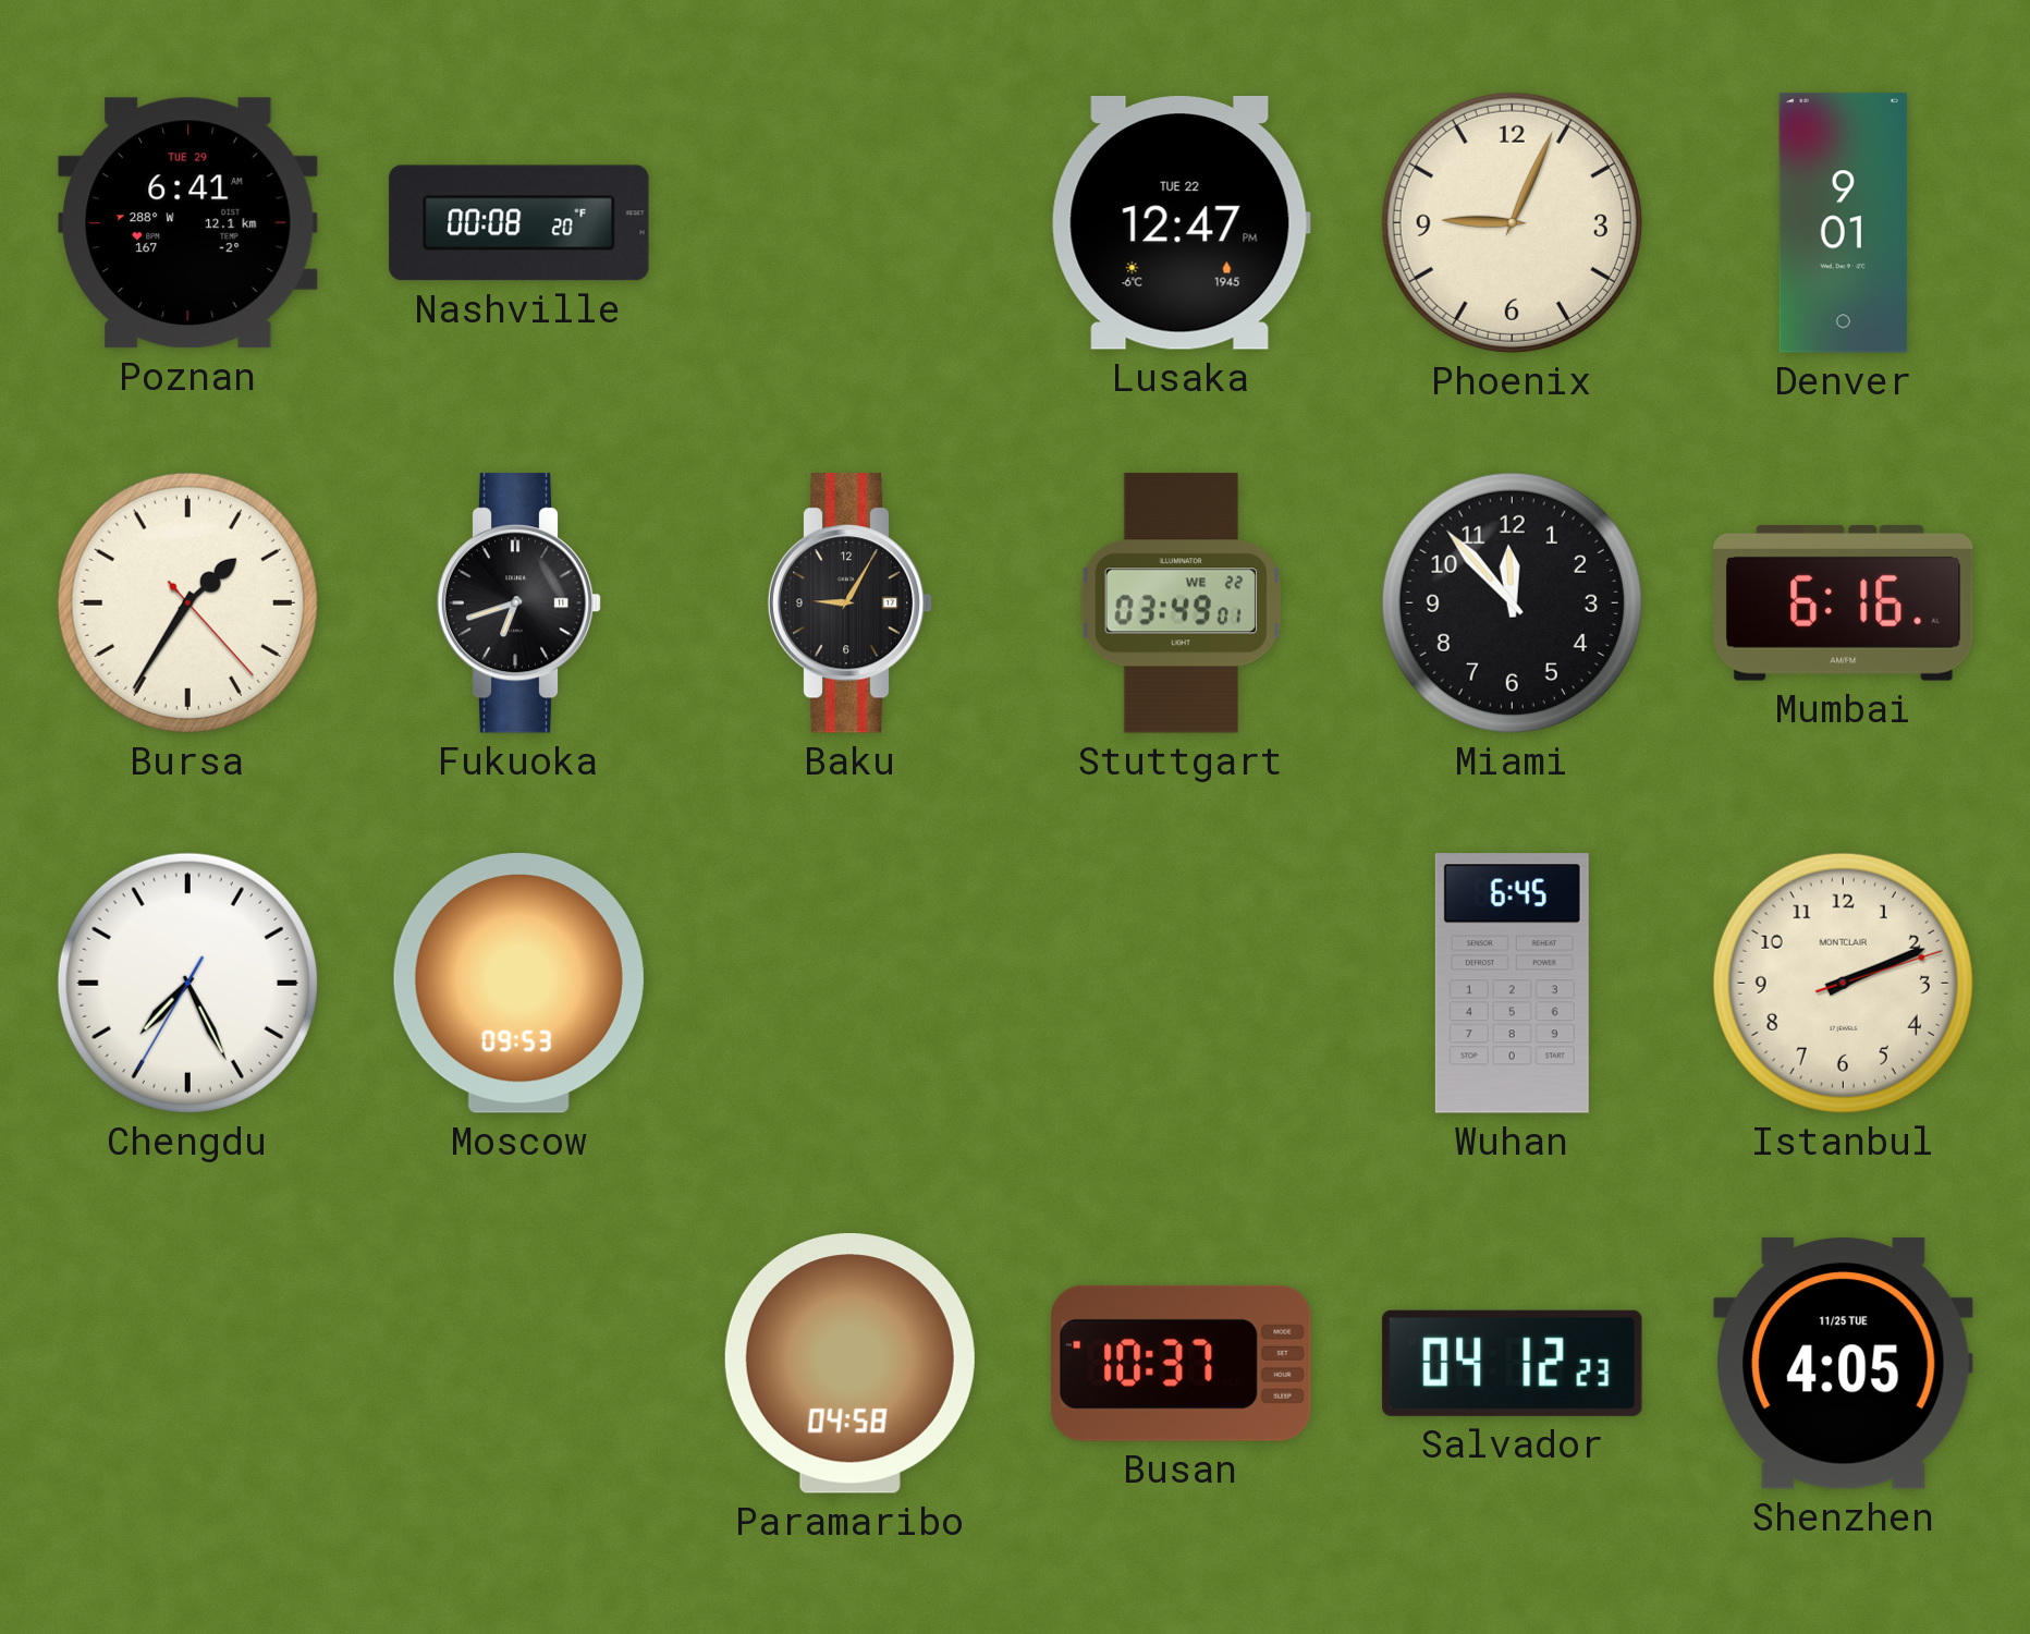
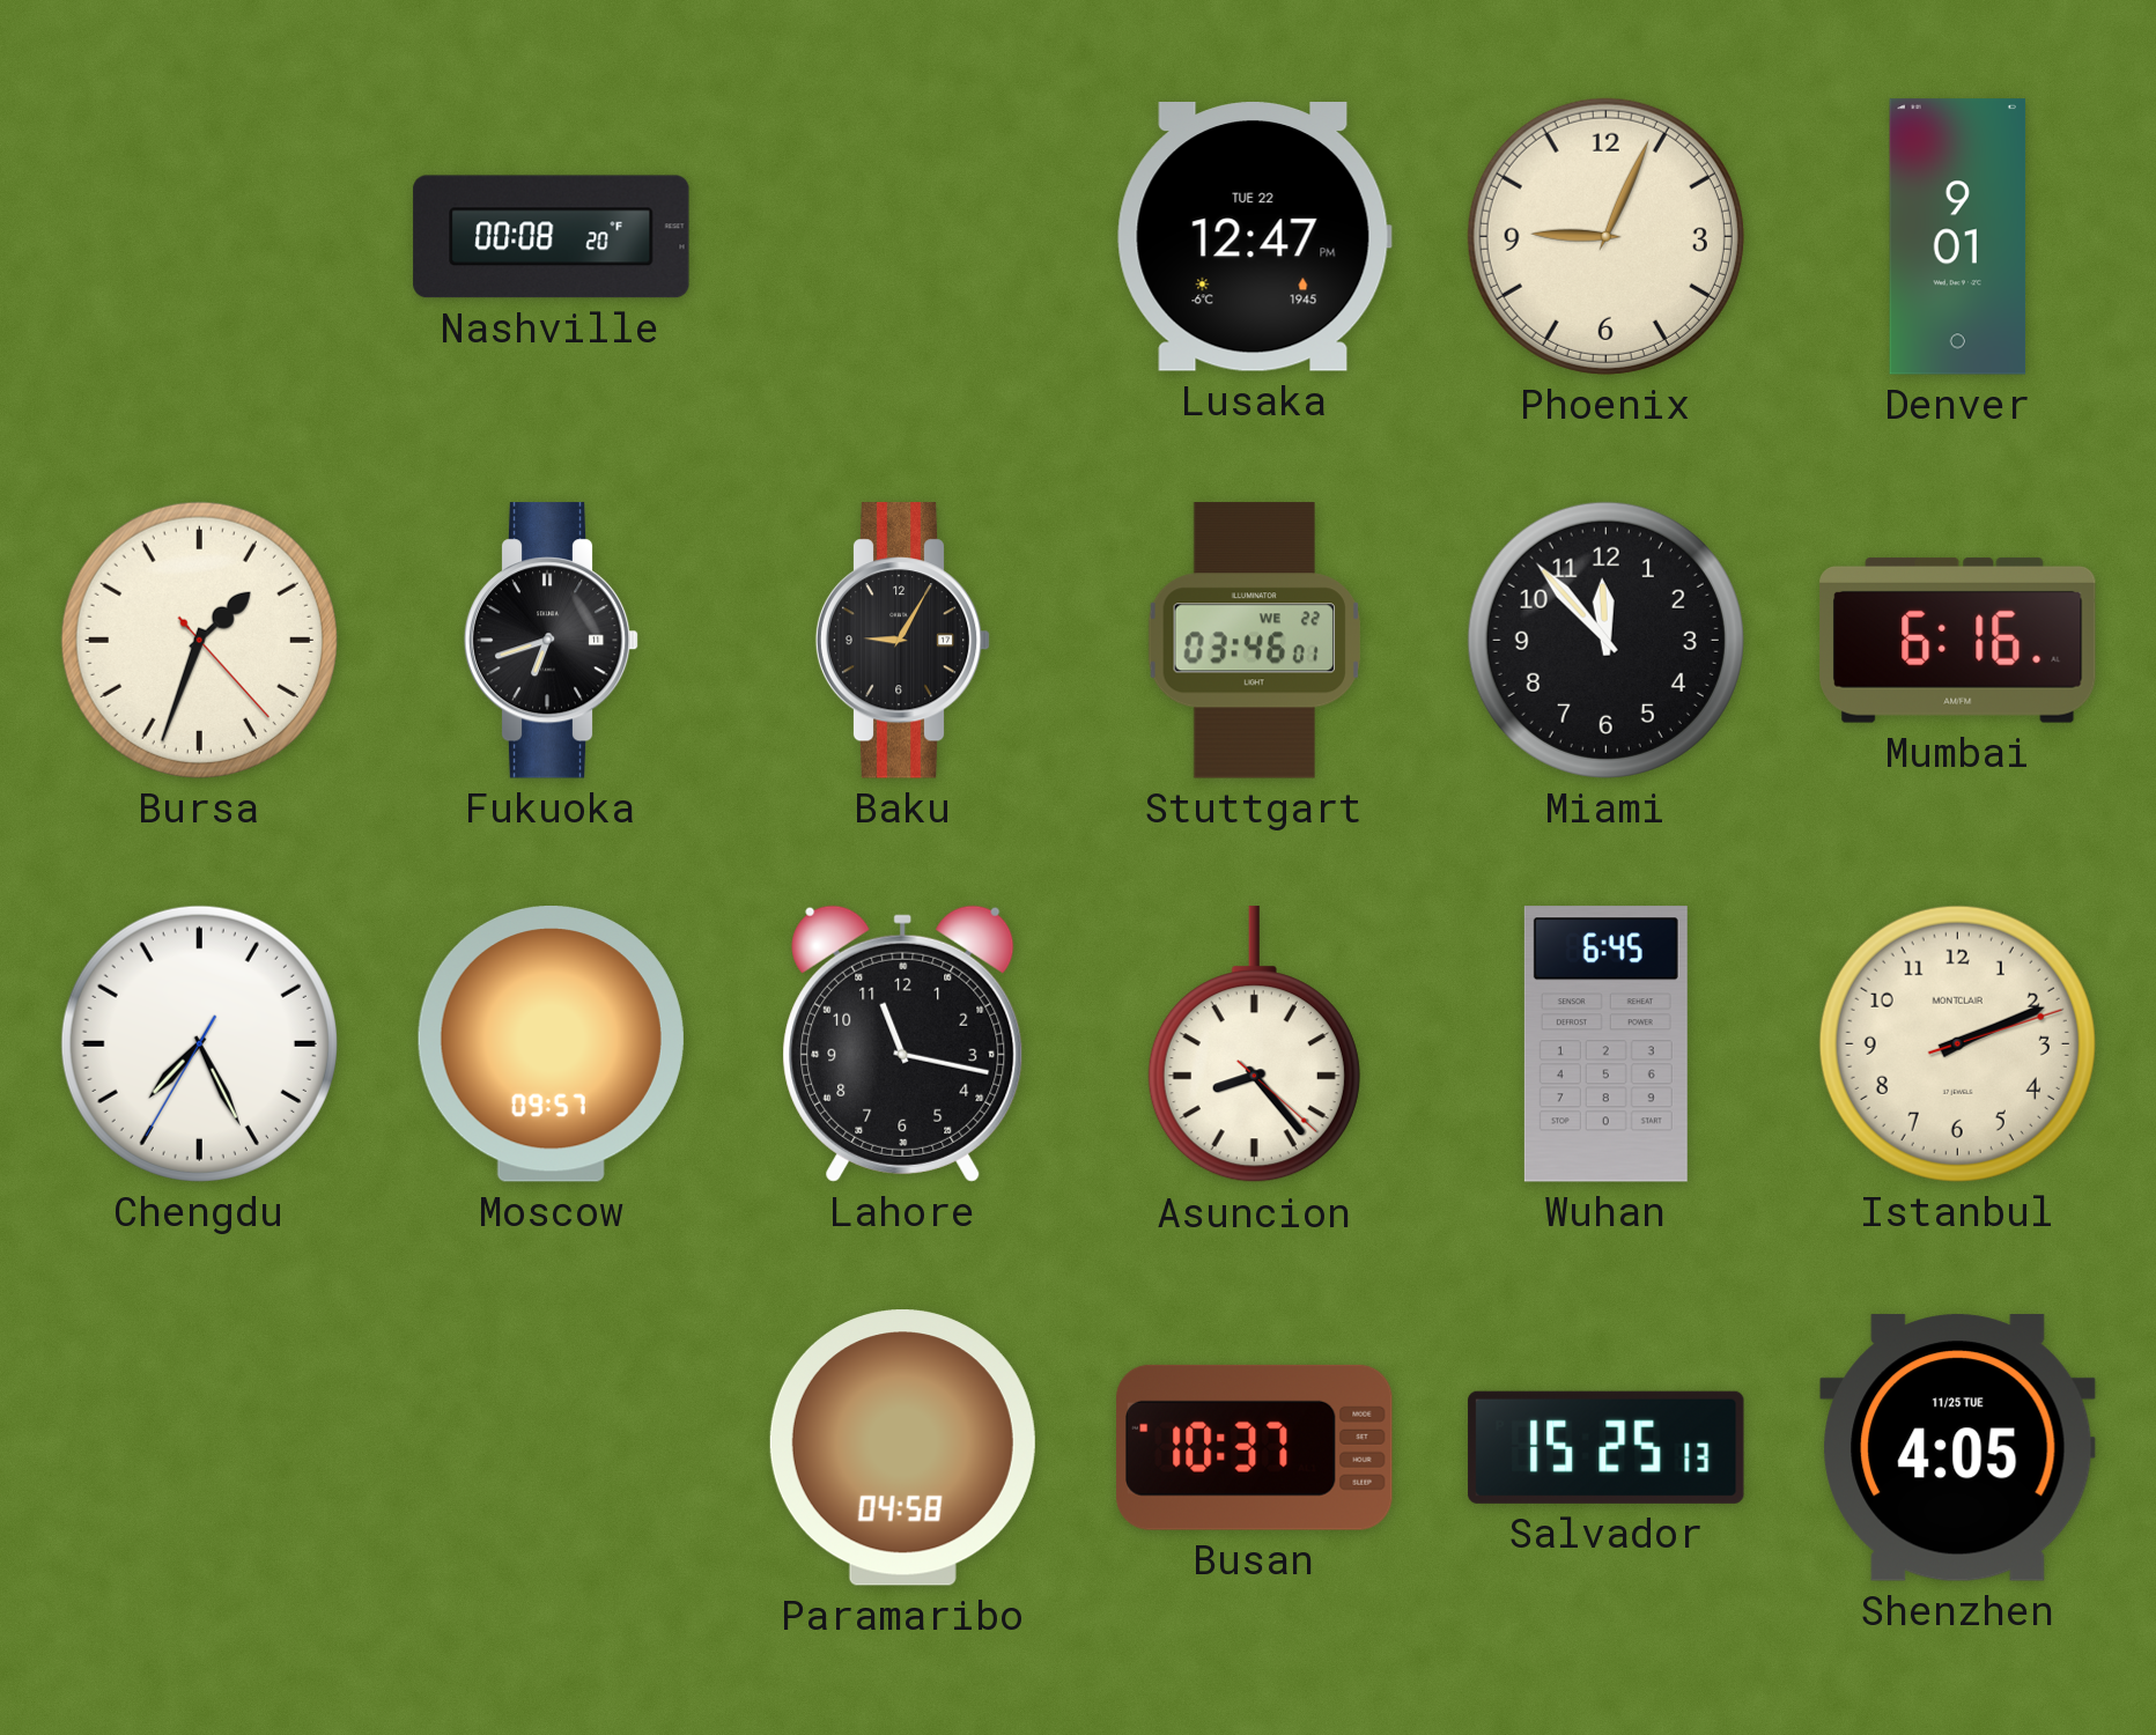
Poznan: 6:41 -> none (188, 223)
Bursa: 1:35 -> 1:33 (199, 640)
Stuttgart: 03:49 -> 03:46 (1254, 641)
Moscow: 09:53 -> 09:57 (551, 1044)
Lahore: none -> 11:17 (903, 1043)
Asuncion: none -> 8:23 (1254, 1044)
Salvador: 04:12 -> 15:25 (1607, 1447)
